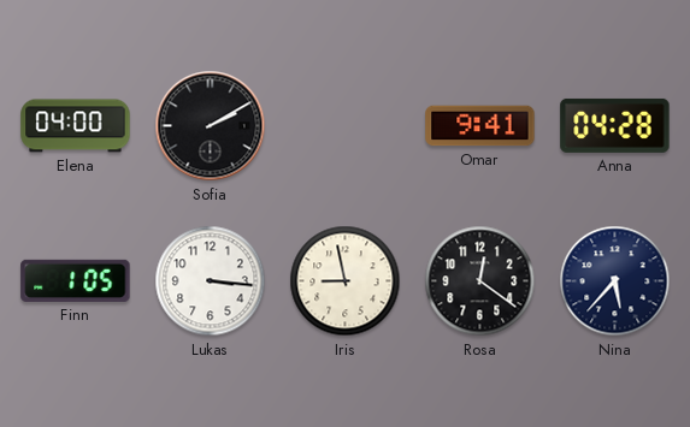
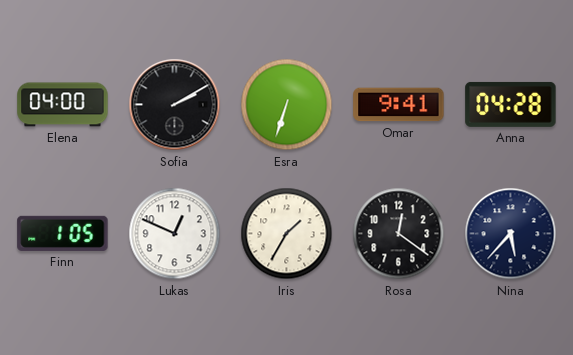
Esra: none -> 6:33 (287, 105)
Lukas: 3:16 -> 12:49 (175, 234)
Iris: 8:58 -> 1:35 (287, 234)
